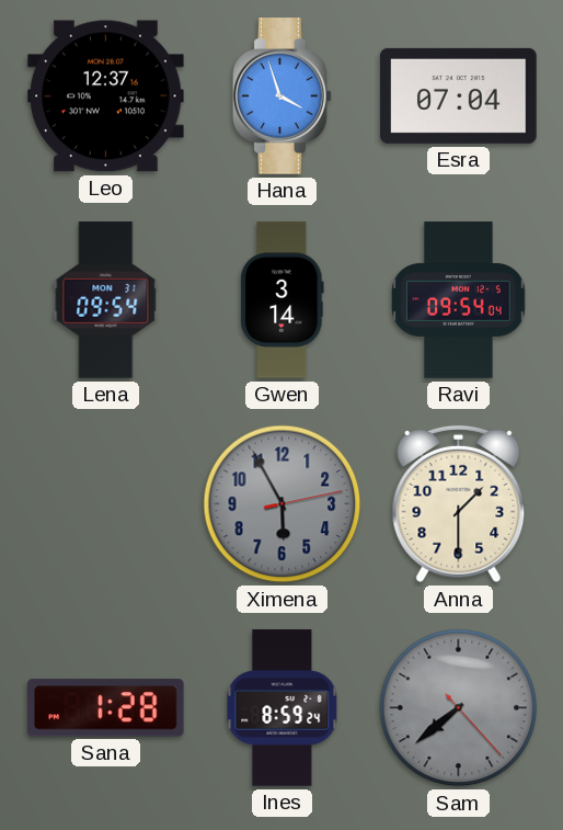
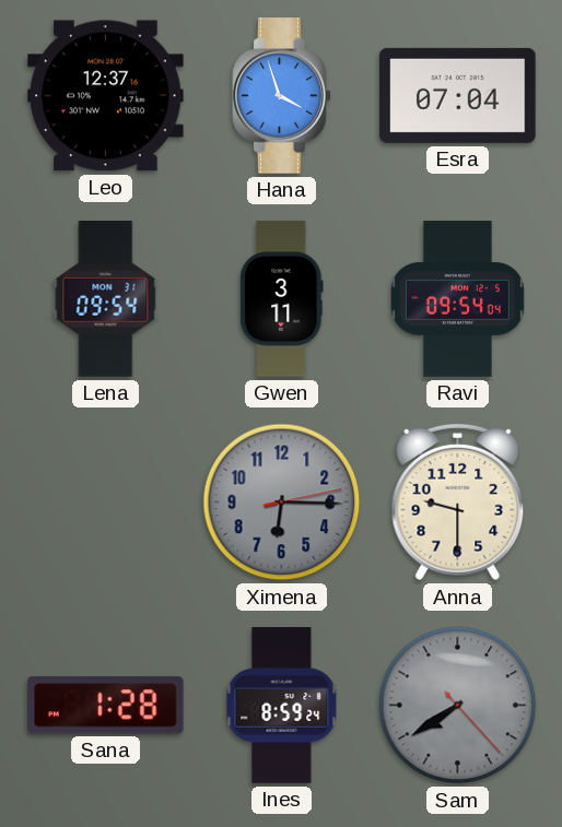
Gwen: 3:14 -> 3:11 (282, 299)
Ximena: 5:55 -> 6:15 (282, 503)
Anna: 1:30 -> 9:30 (458, 503)
Sam: 7:38 -> 7:39 (458, 706)
